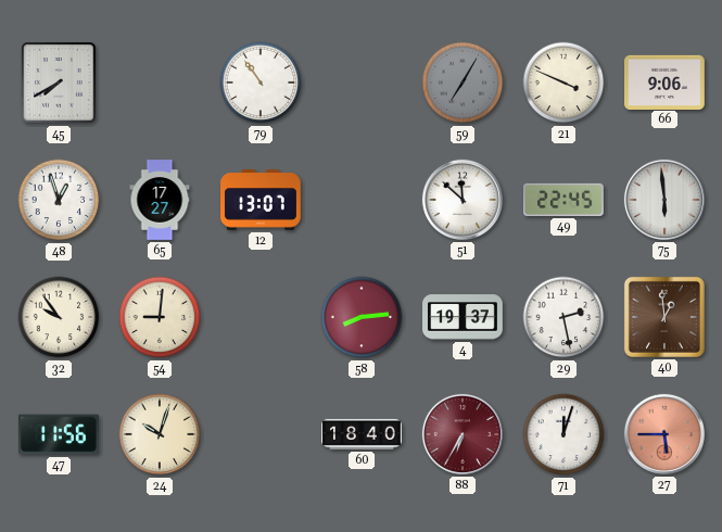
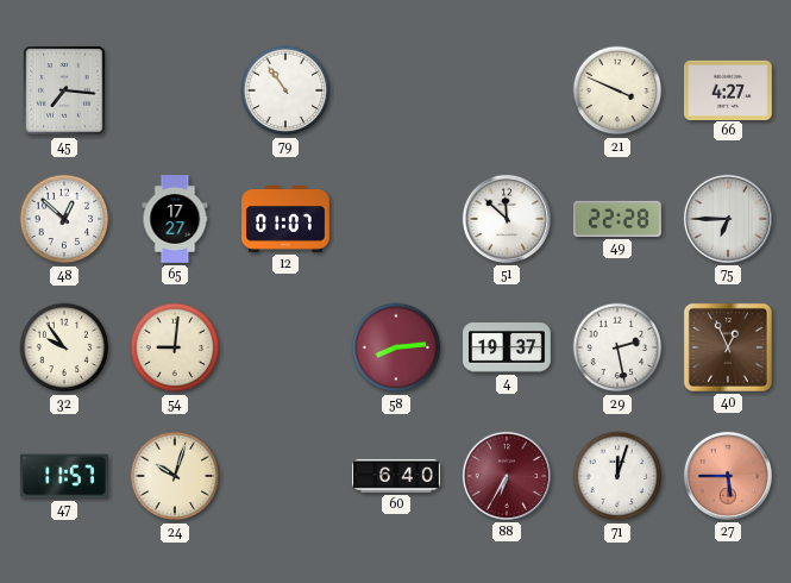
45: 7:40 -> 7:16 (64, 90)
59: 7:05 -> none (463, 83)
66: 9:06 -> 4:27 (729, 89)
48: 12:57 -> 12:52 (64, 219)
12: 13:07 -> 01:07 (287, 219)
49: 22:45 -> 22:28 (619, 219)
75: 5:59 -> 6:45 (728, 219)
40: 12:59 -> 12:56 (728, 347)
47: 11:56 -> 11:57 (65, 476)
60: 18:40 -> 6:40 (397, 476)
